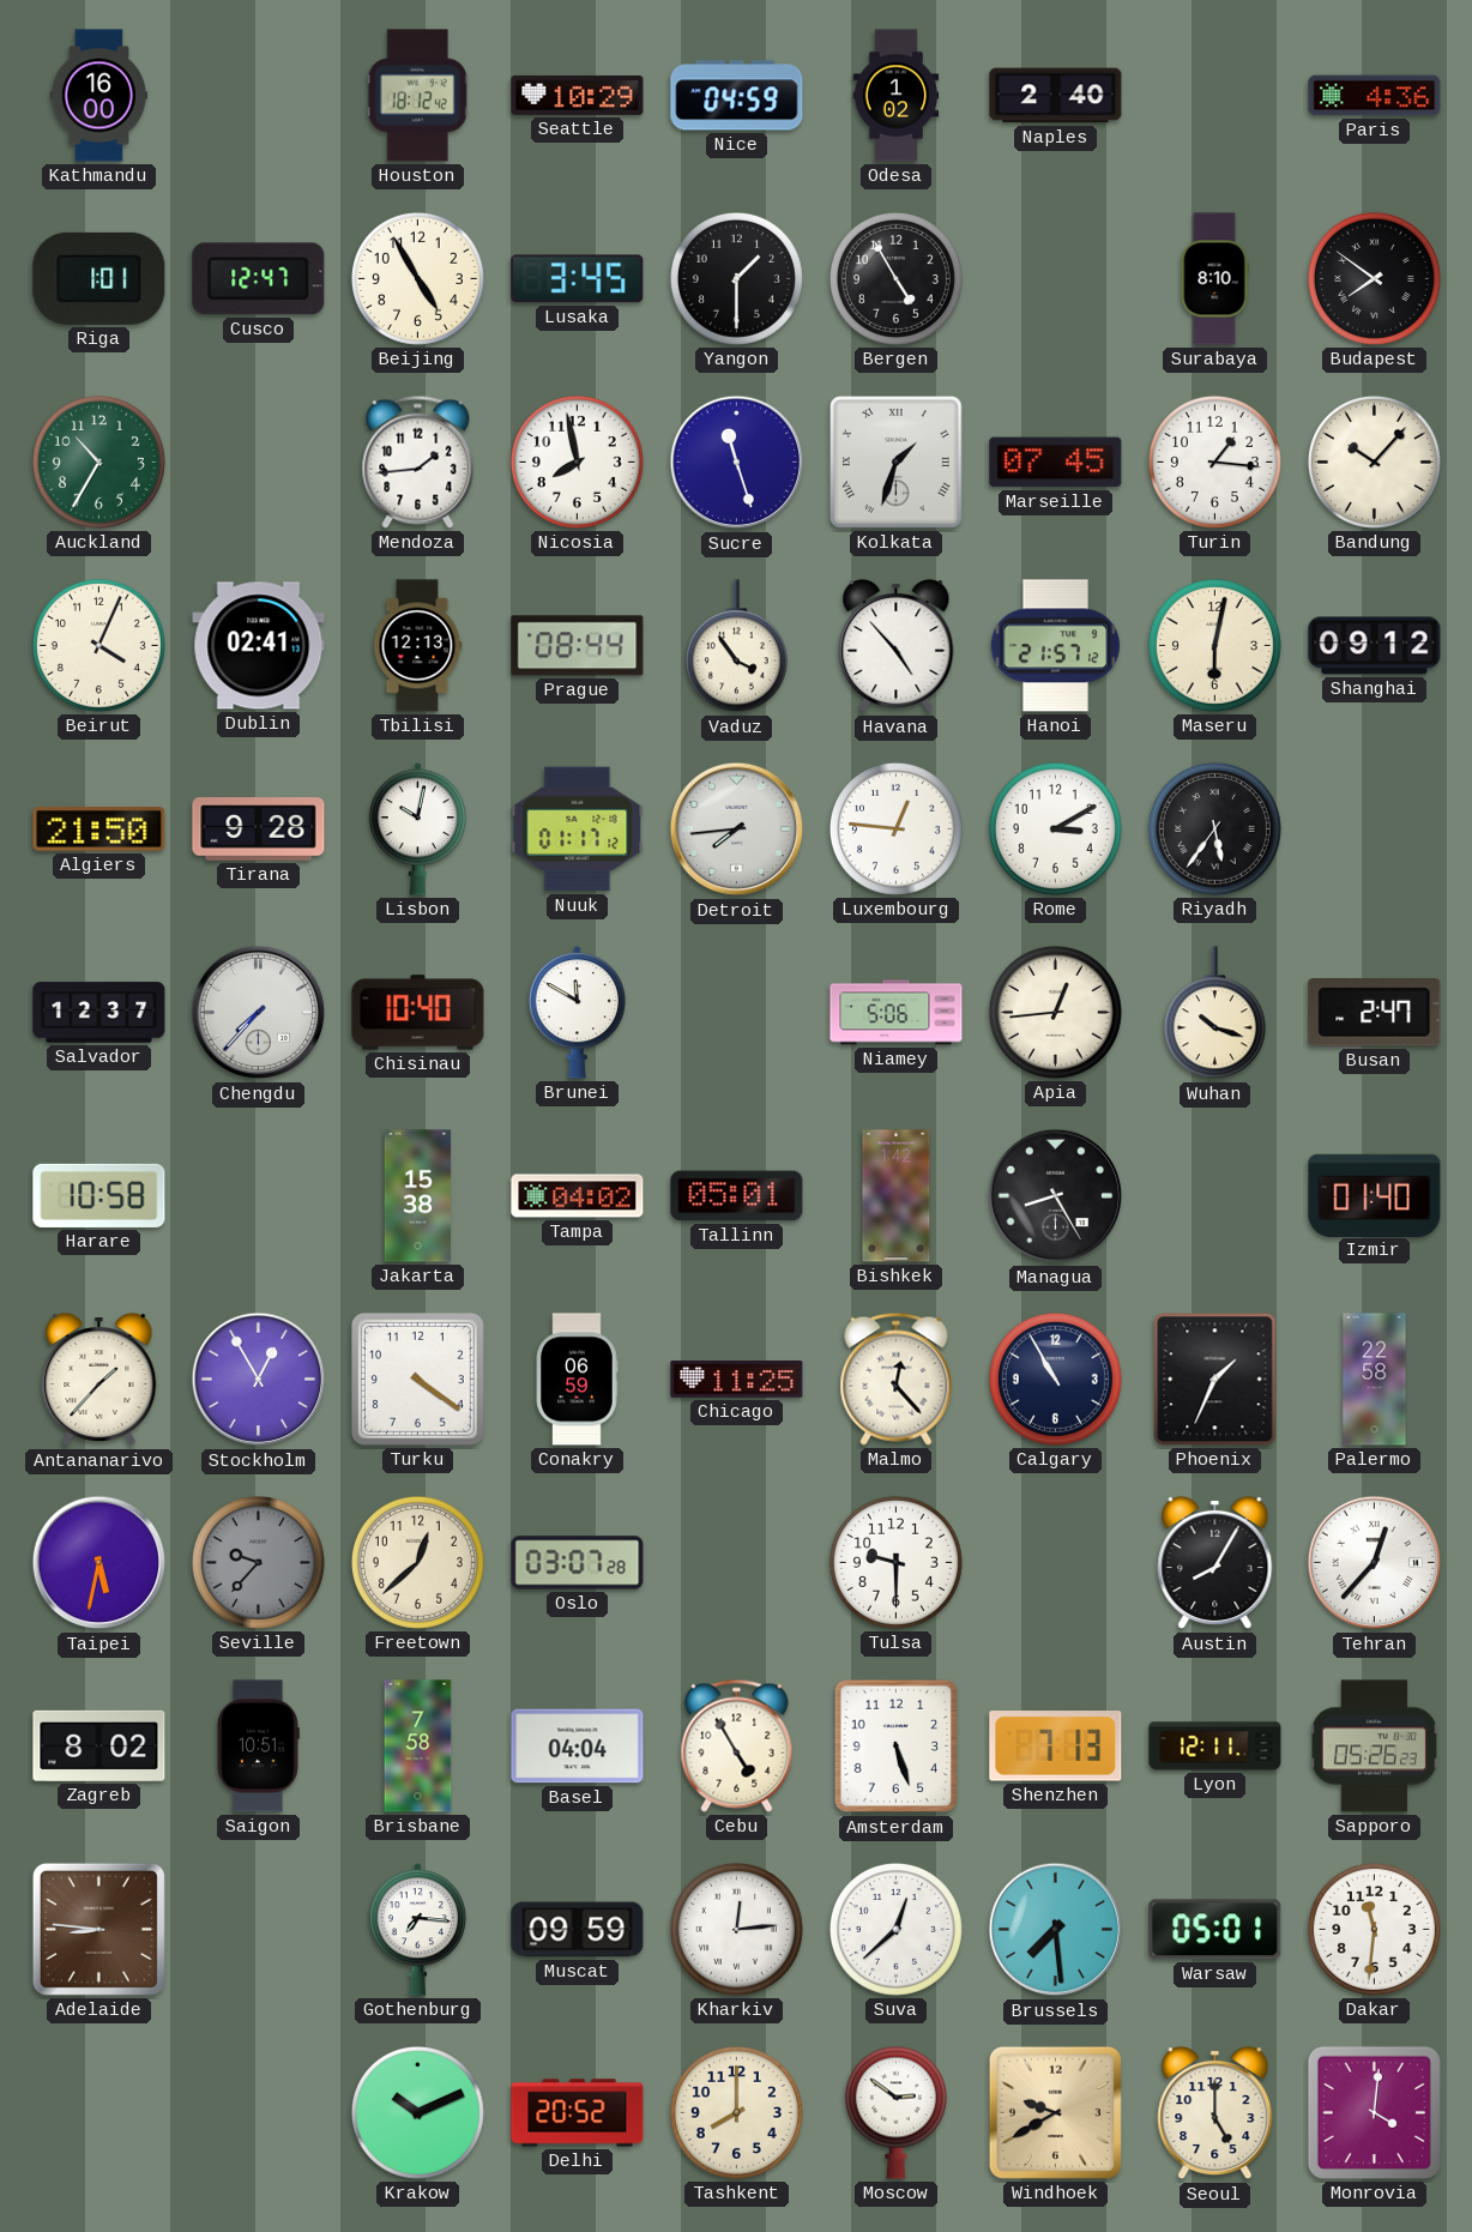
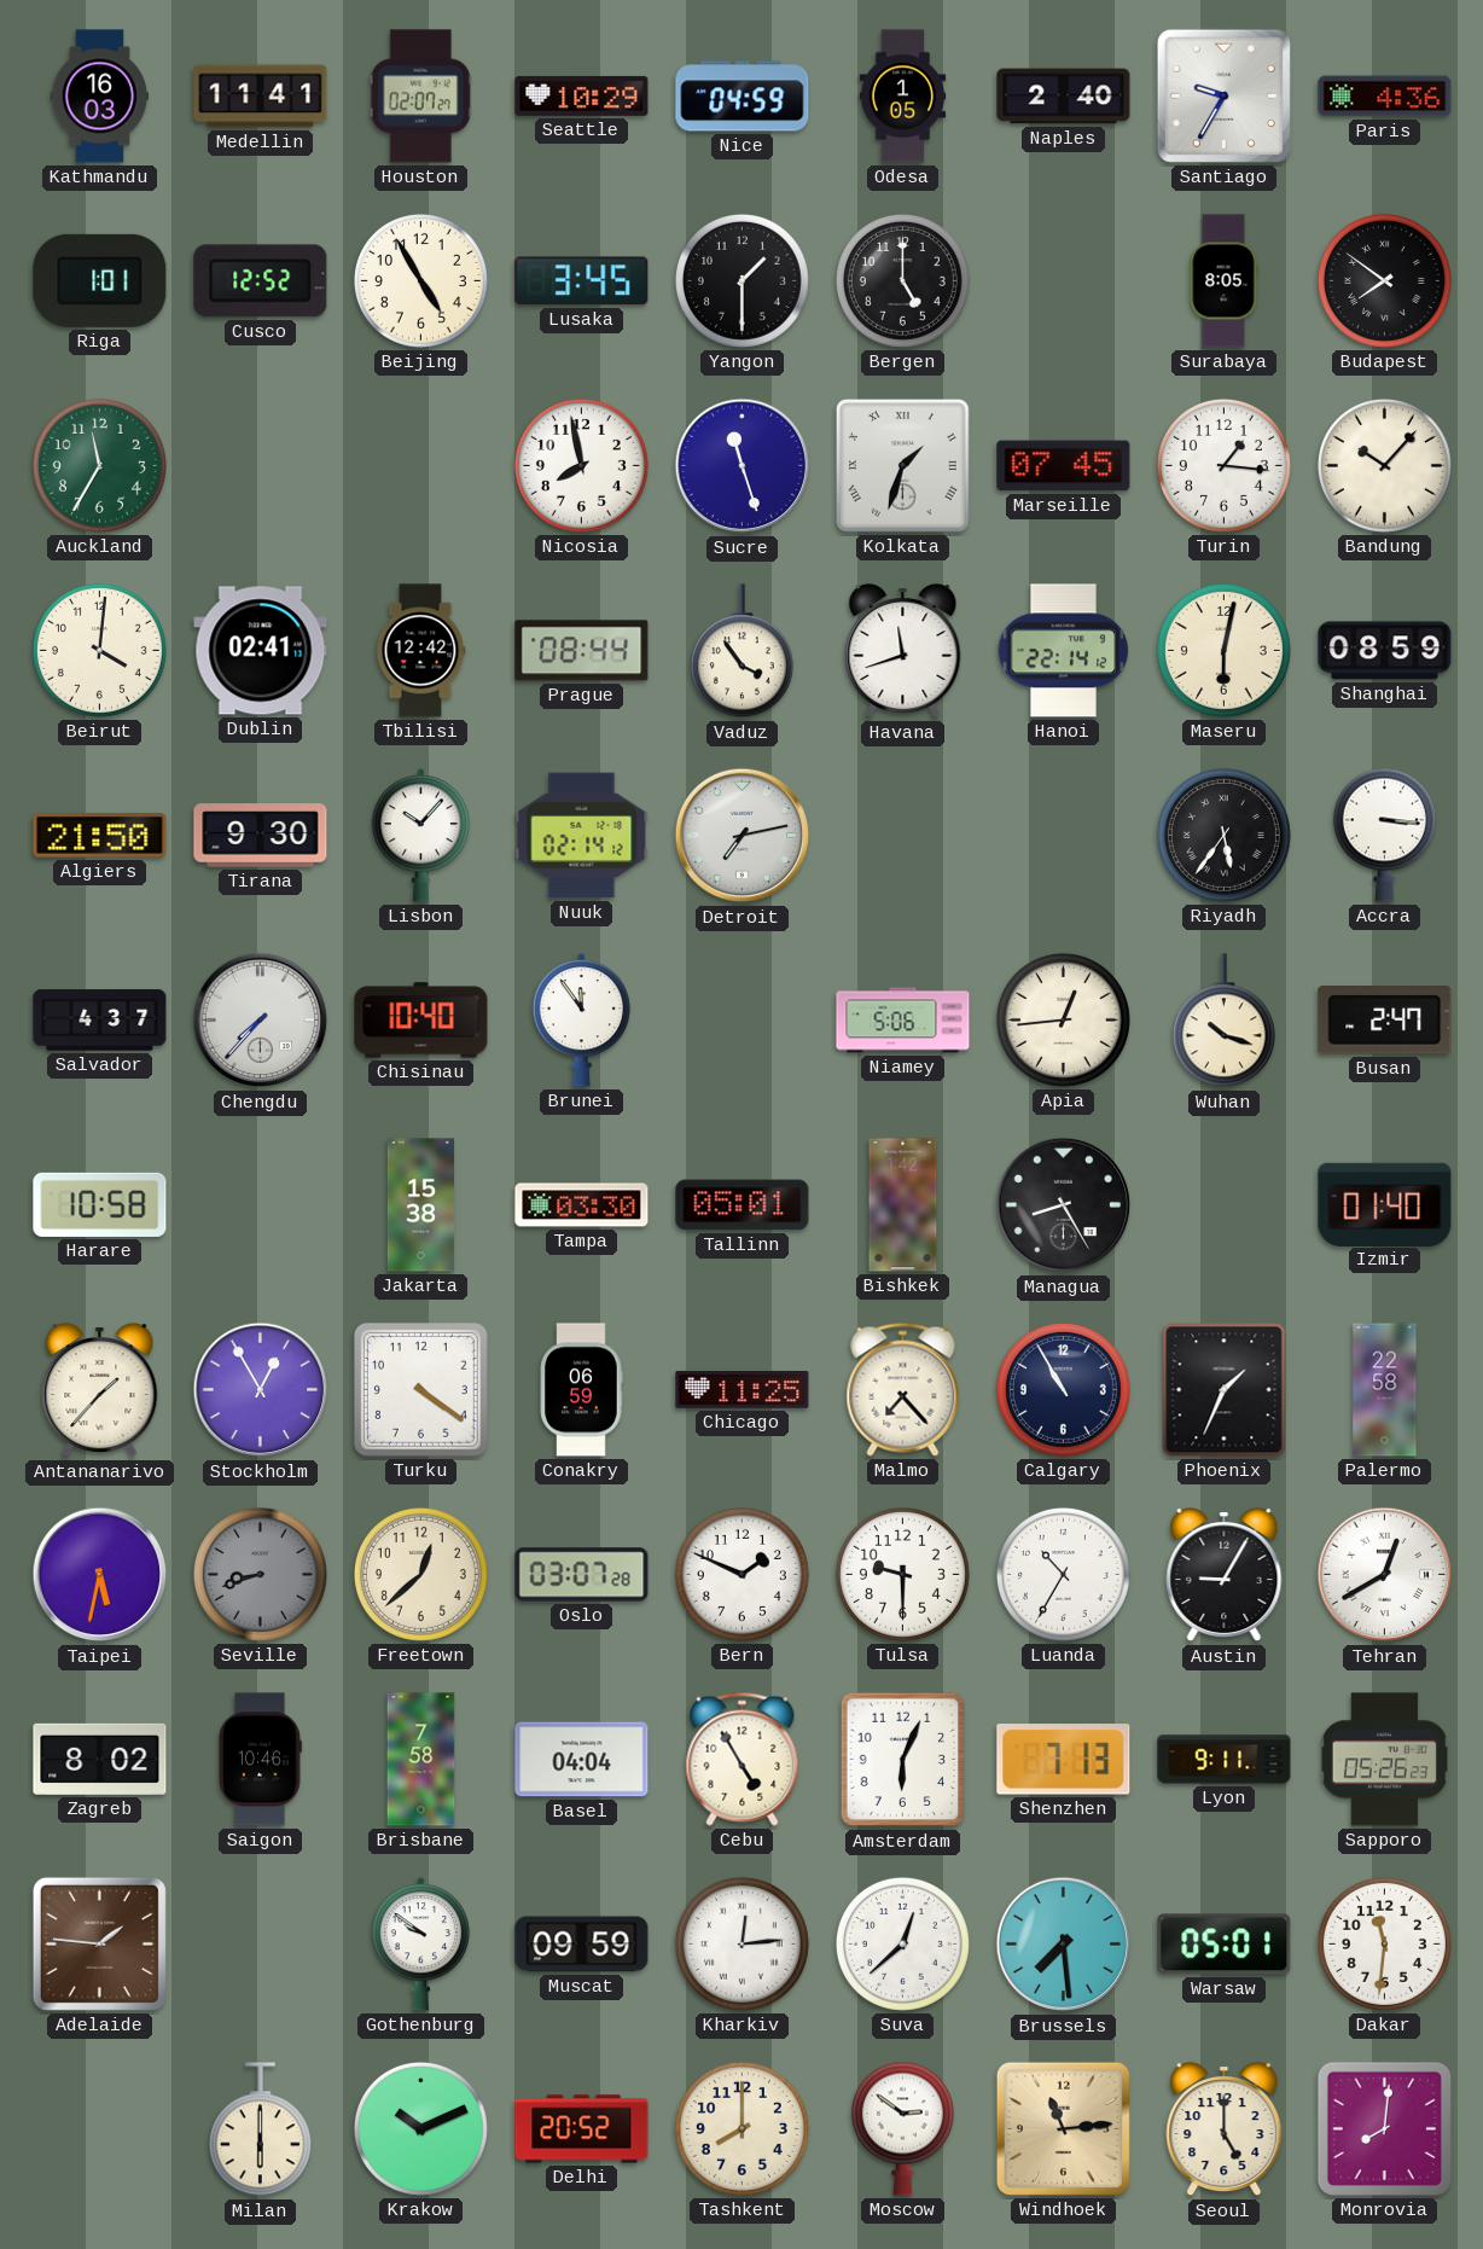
Kathmandu: 16:00 -> 16:03 (99, 97)
Medellin: none -> 11:41 (261, 97)
Houston: 18:12 -> 02:07 (420, 97)
Odesa: 1:02 -> 1:05 (903, 97)
Santiago: none -> 9:35 (1223, 95)
Cusco: 12:47 -> 12:52 (261, 281)
Bergen: 4:55 -> 5:00 (902, 280)
Surabaya: 8:10 -> 8:05 (1223, 281)
Auckland: 10:35 -> 11:35 (99, 465)
Mendoza: 1:44 -> none (418, 462)
Beirut: 4:04 -> 4:01 (99, 650)
Tbilisi: 12:13 -> 12:42 (420, 651)
Havana: 4:53 -> 11:42 (903, 651)
Hanoi: 21:57 -> 22:14 (1064, 651)
Shanghai: 09:12 -> 08:59 (1385, 651)
Tirana: 9:28 -> 9:30 (261, 836)
Lisbon: 10:02 -> 10:07 (421, 836)
Nuuk: 01:17 -> 02:14 (582, 836)
Detroit: 7:44 -> 7:13 (743, 836)
Luxembourg: 12:46 -> none (895, 828)
Rome: 3:10 -> none (1055, 828)
Accra: none -> 3:16 (1384, 835)
Salvador: 12:37 -> 4:37 (100, 1021)
Brunei: 11:50 -> 11:54 (582, 1021)
Tampa: 04:02 -> 03:30 (582, 1205)
Malmo: 12:23 -> 7:23 (903, 1389)
Seville: 9:37 -> 8:42 (260, 1574)
Bern: none -> 1:49 (741, 1574)
Luanda: none -> 10:35 (1063, 1574)
Austin: 8:05 -> 9:05 (1225, 1575)
Tehran: 12:37 -> 12:40 (1385, 1575)
Saigon: 10:51 -> 10:46 (261, 1760)
Amsterdam: 5:27 -> 6:04 (903, 1760)
Lyon: 12:11 -> 9:11 (1225, 1760)
Adelaide: 8:46 -> 1:46 (99, 1943)
Gothenburg: 7:16 -> 9:51 (421, 1945)
Milan: none -> 6:00 (260, 2129)
Windhoek: 9:40 -> 11:14 (1063, 2128)
Monrovia: 4:01 -> 8:01 (1384, 2128)
